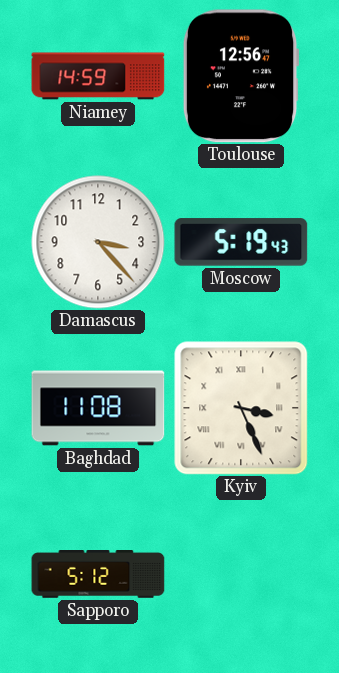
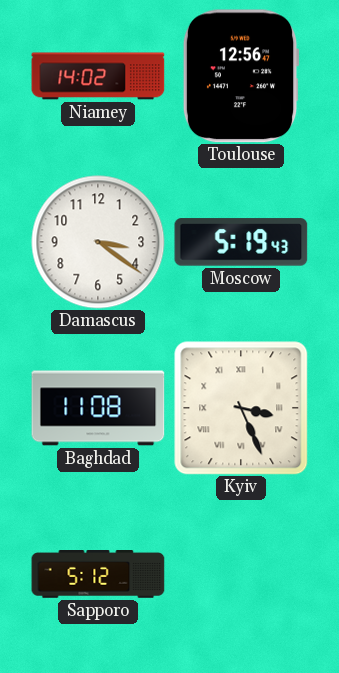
Niamey: 14:59 -> 14:02 (98, 76)
Damascus: 3:23 -> 3:21 (98, 242)
